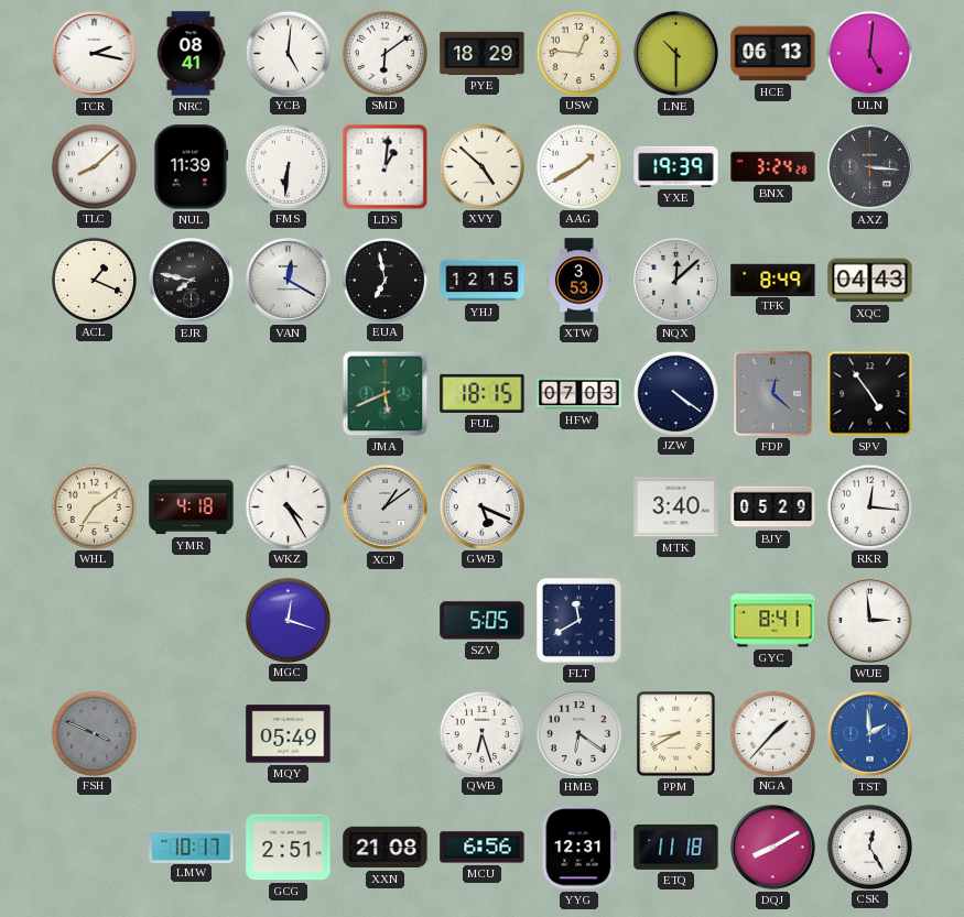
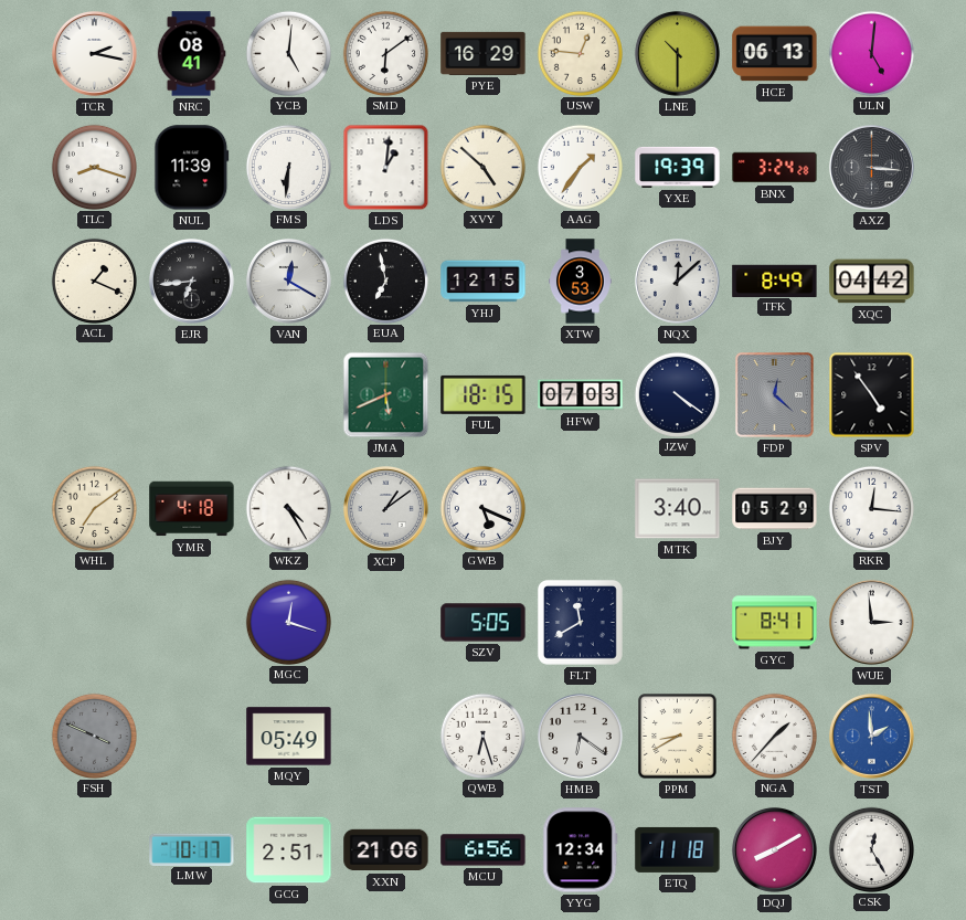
PYE: 18:29 -> 16:29 (484, 53)
TLC: 8:08 -> 8:18 (94, 167)
AAG: 1:40 -> 1:36 (580, 167)
EJR: 7:47 -> 6:44 (191, 281)
XQC: 04:43 -> 04:42 (872, 282)
XXN: 21:08 -> 21:06 (386, 850)
YYG: 12:31 -> 12:34 (581, 850)
